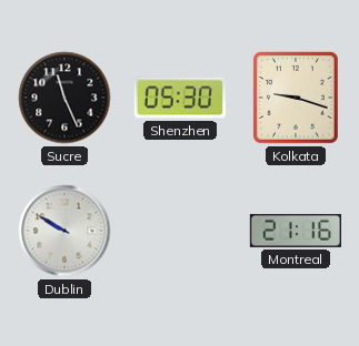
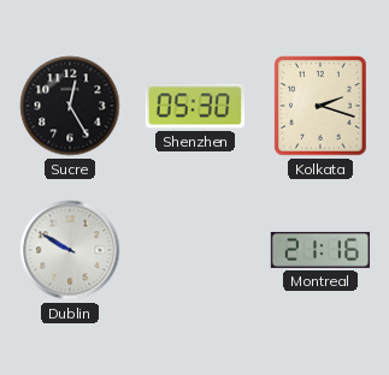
Sucre: 11:26 -> 12:25 (70, 106)
Kolkata: 9:18 -> 2:18 (320, 106)
